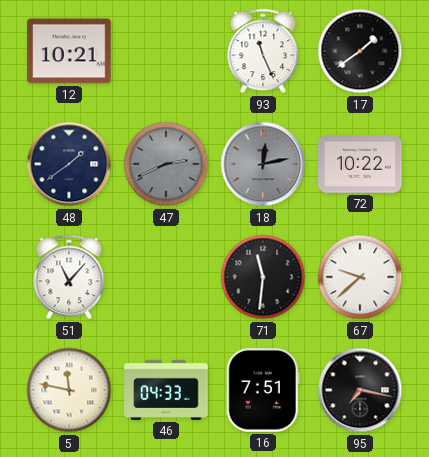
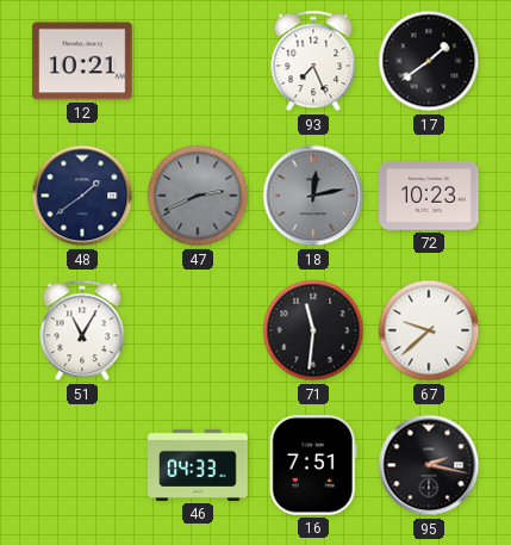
93: 11:26 -> 7:26 (313, 61)
72: 10:22 -> 10:23 (429, 196)
51: 11:07 -> 11:05 (82, 330)
5: 11:47 -> none (69, 390)
95: 7:17 -> 2:17 (429, 465)
